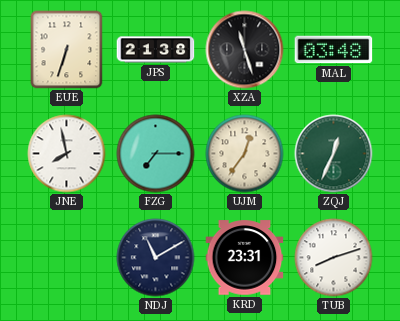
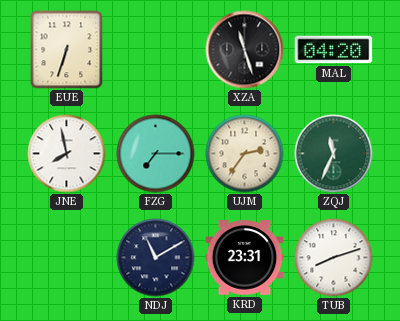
JPS: 21:38 -> none (156, 50)
MAL: 03:48 -> 04:20 (334, 50)
UJM: 12:36 -> 2:36 (245, 154)
ZQJ: 12:34 -> 11:34 (334, 154)
